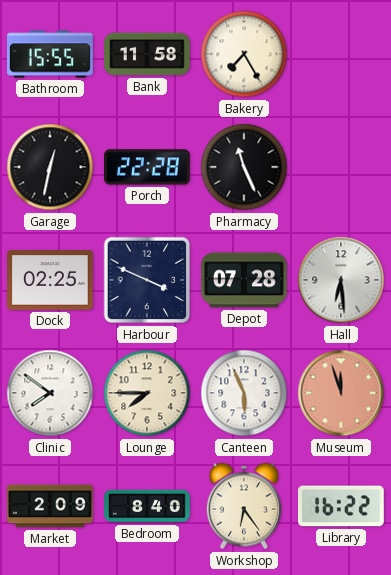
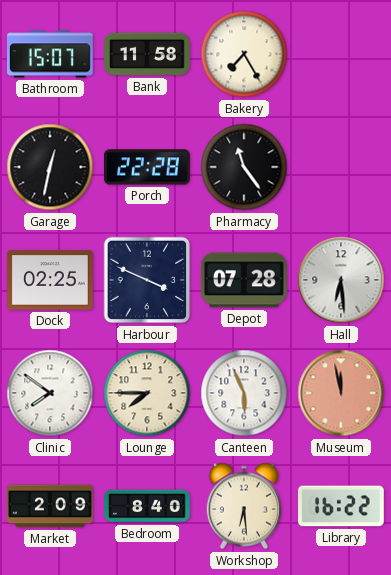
Bathroom: 15:55 -> 15:07 (51, 54)
Pharmacy: 11:26 -> 11:24 (244, 167)
Museum: 11:57 -> 11:58 (341, 393)
Workshop: 6:24 -> 6:29 (243, 506)
